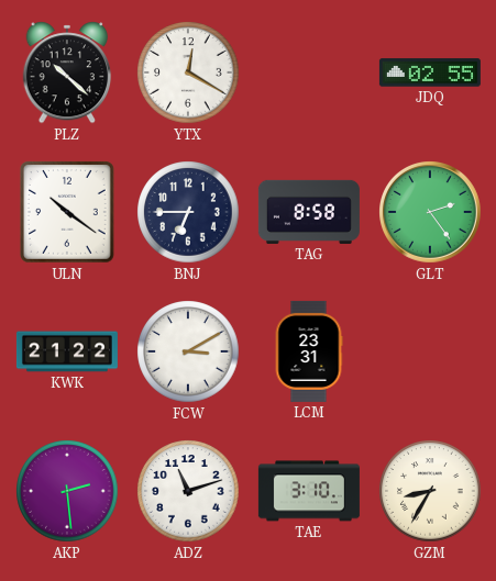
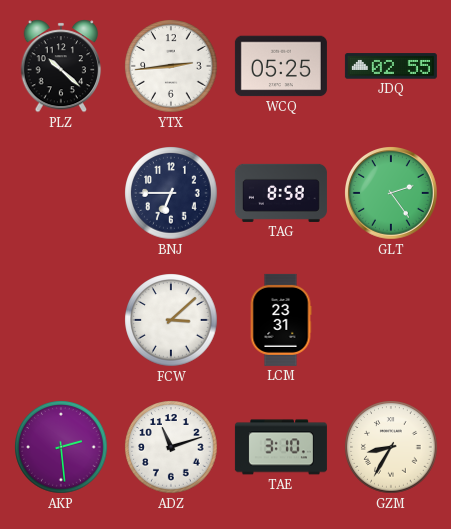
YTX: 12:20 -> 2:44 (171, 66)
WCQ: none -> 05:25 (281, 66)
ULN: 10:21 -> none (67, 213)
KWK: 21:22 -> none (67, 351)
FCW: 3:10 -> 3:08 (171, 320)
